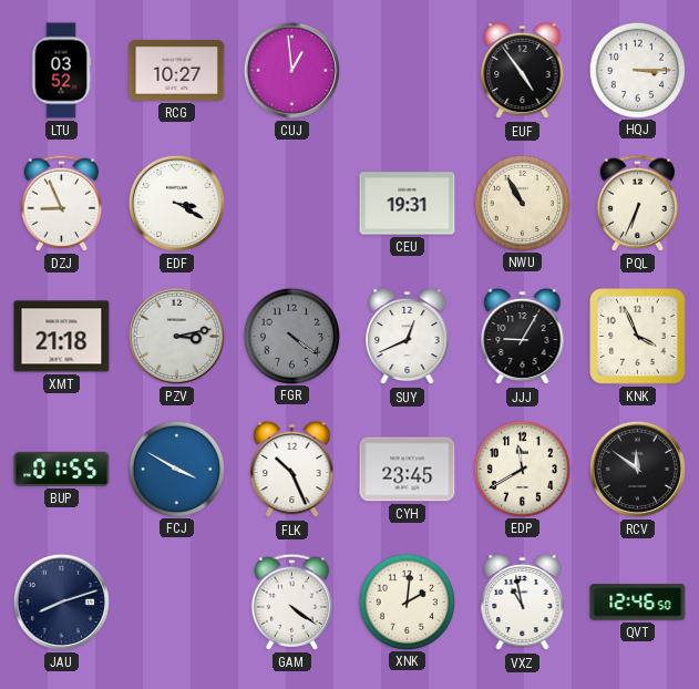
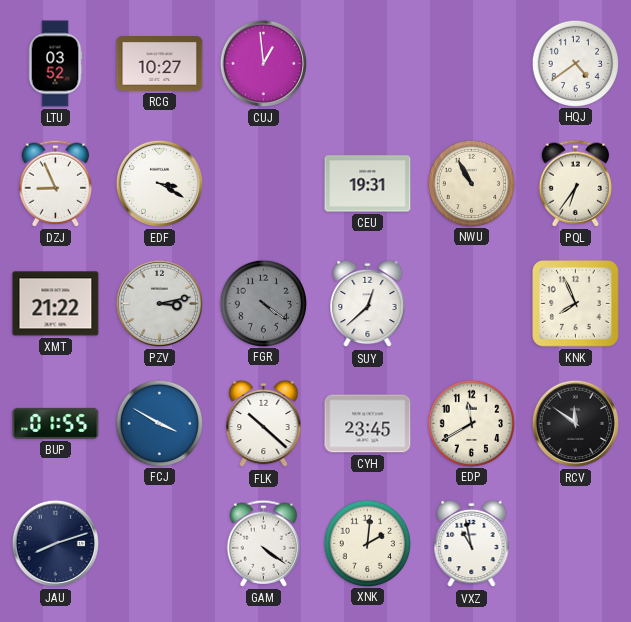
EUF: 4:54 -> none (523, 71)
HQJ: 3:15 -> 4:39 (575, 63)
PQL: 6:34 -> 6:36 (576, 183)
XMT: 21:18 -> 21:22 (56, 304)
SUY: 12:41 -> 12:38 (368, 304)
JJJ: 9:05 -> none (523, 337)
KNK: 3:56 -> 7:56 (576, 304)
FLK: 10:26 -> 10:22 (264, 424)
QVT: 12:46 -> none (638, 603)
